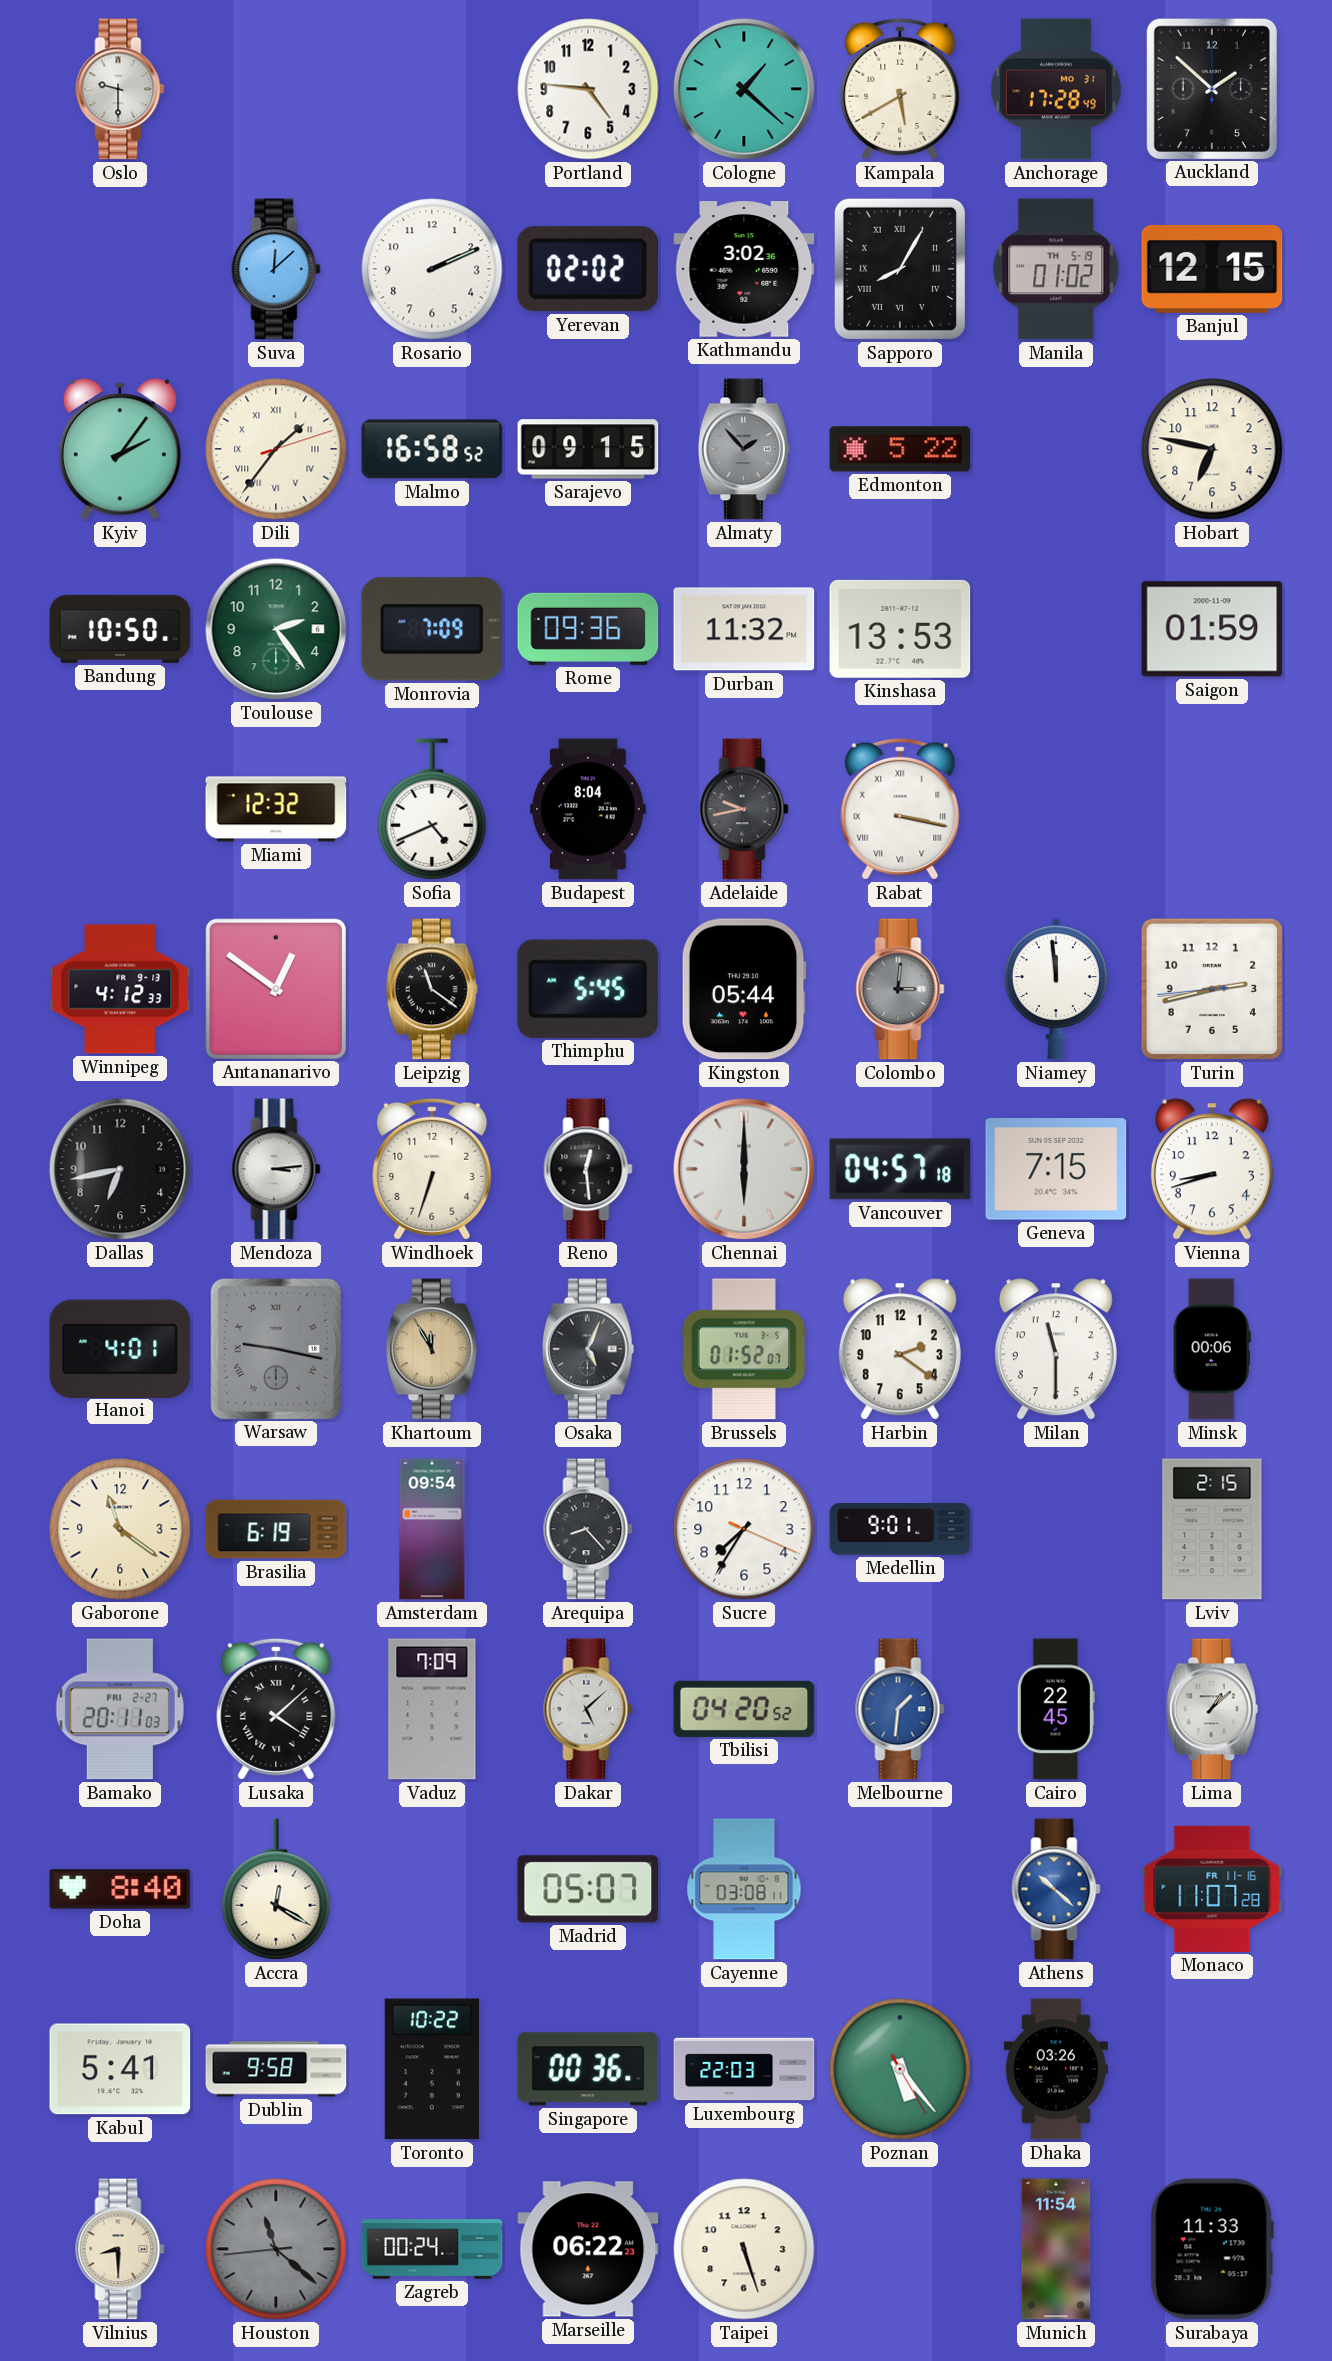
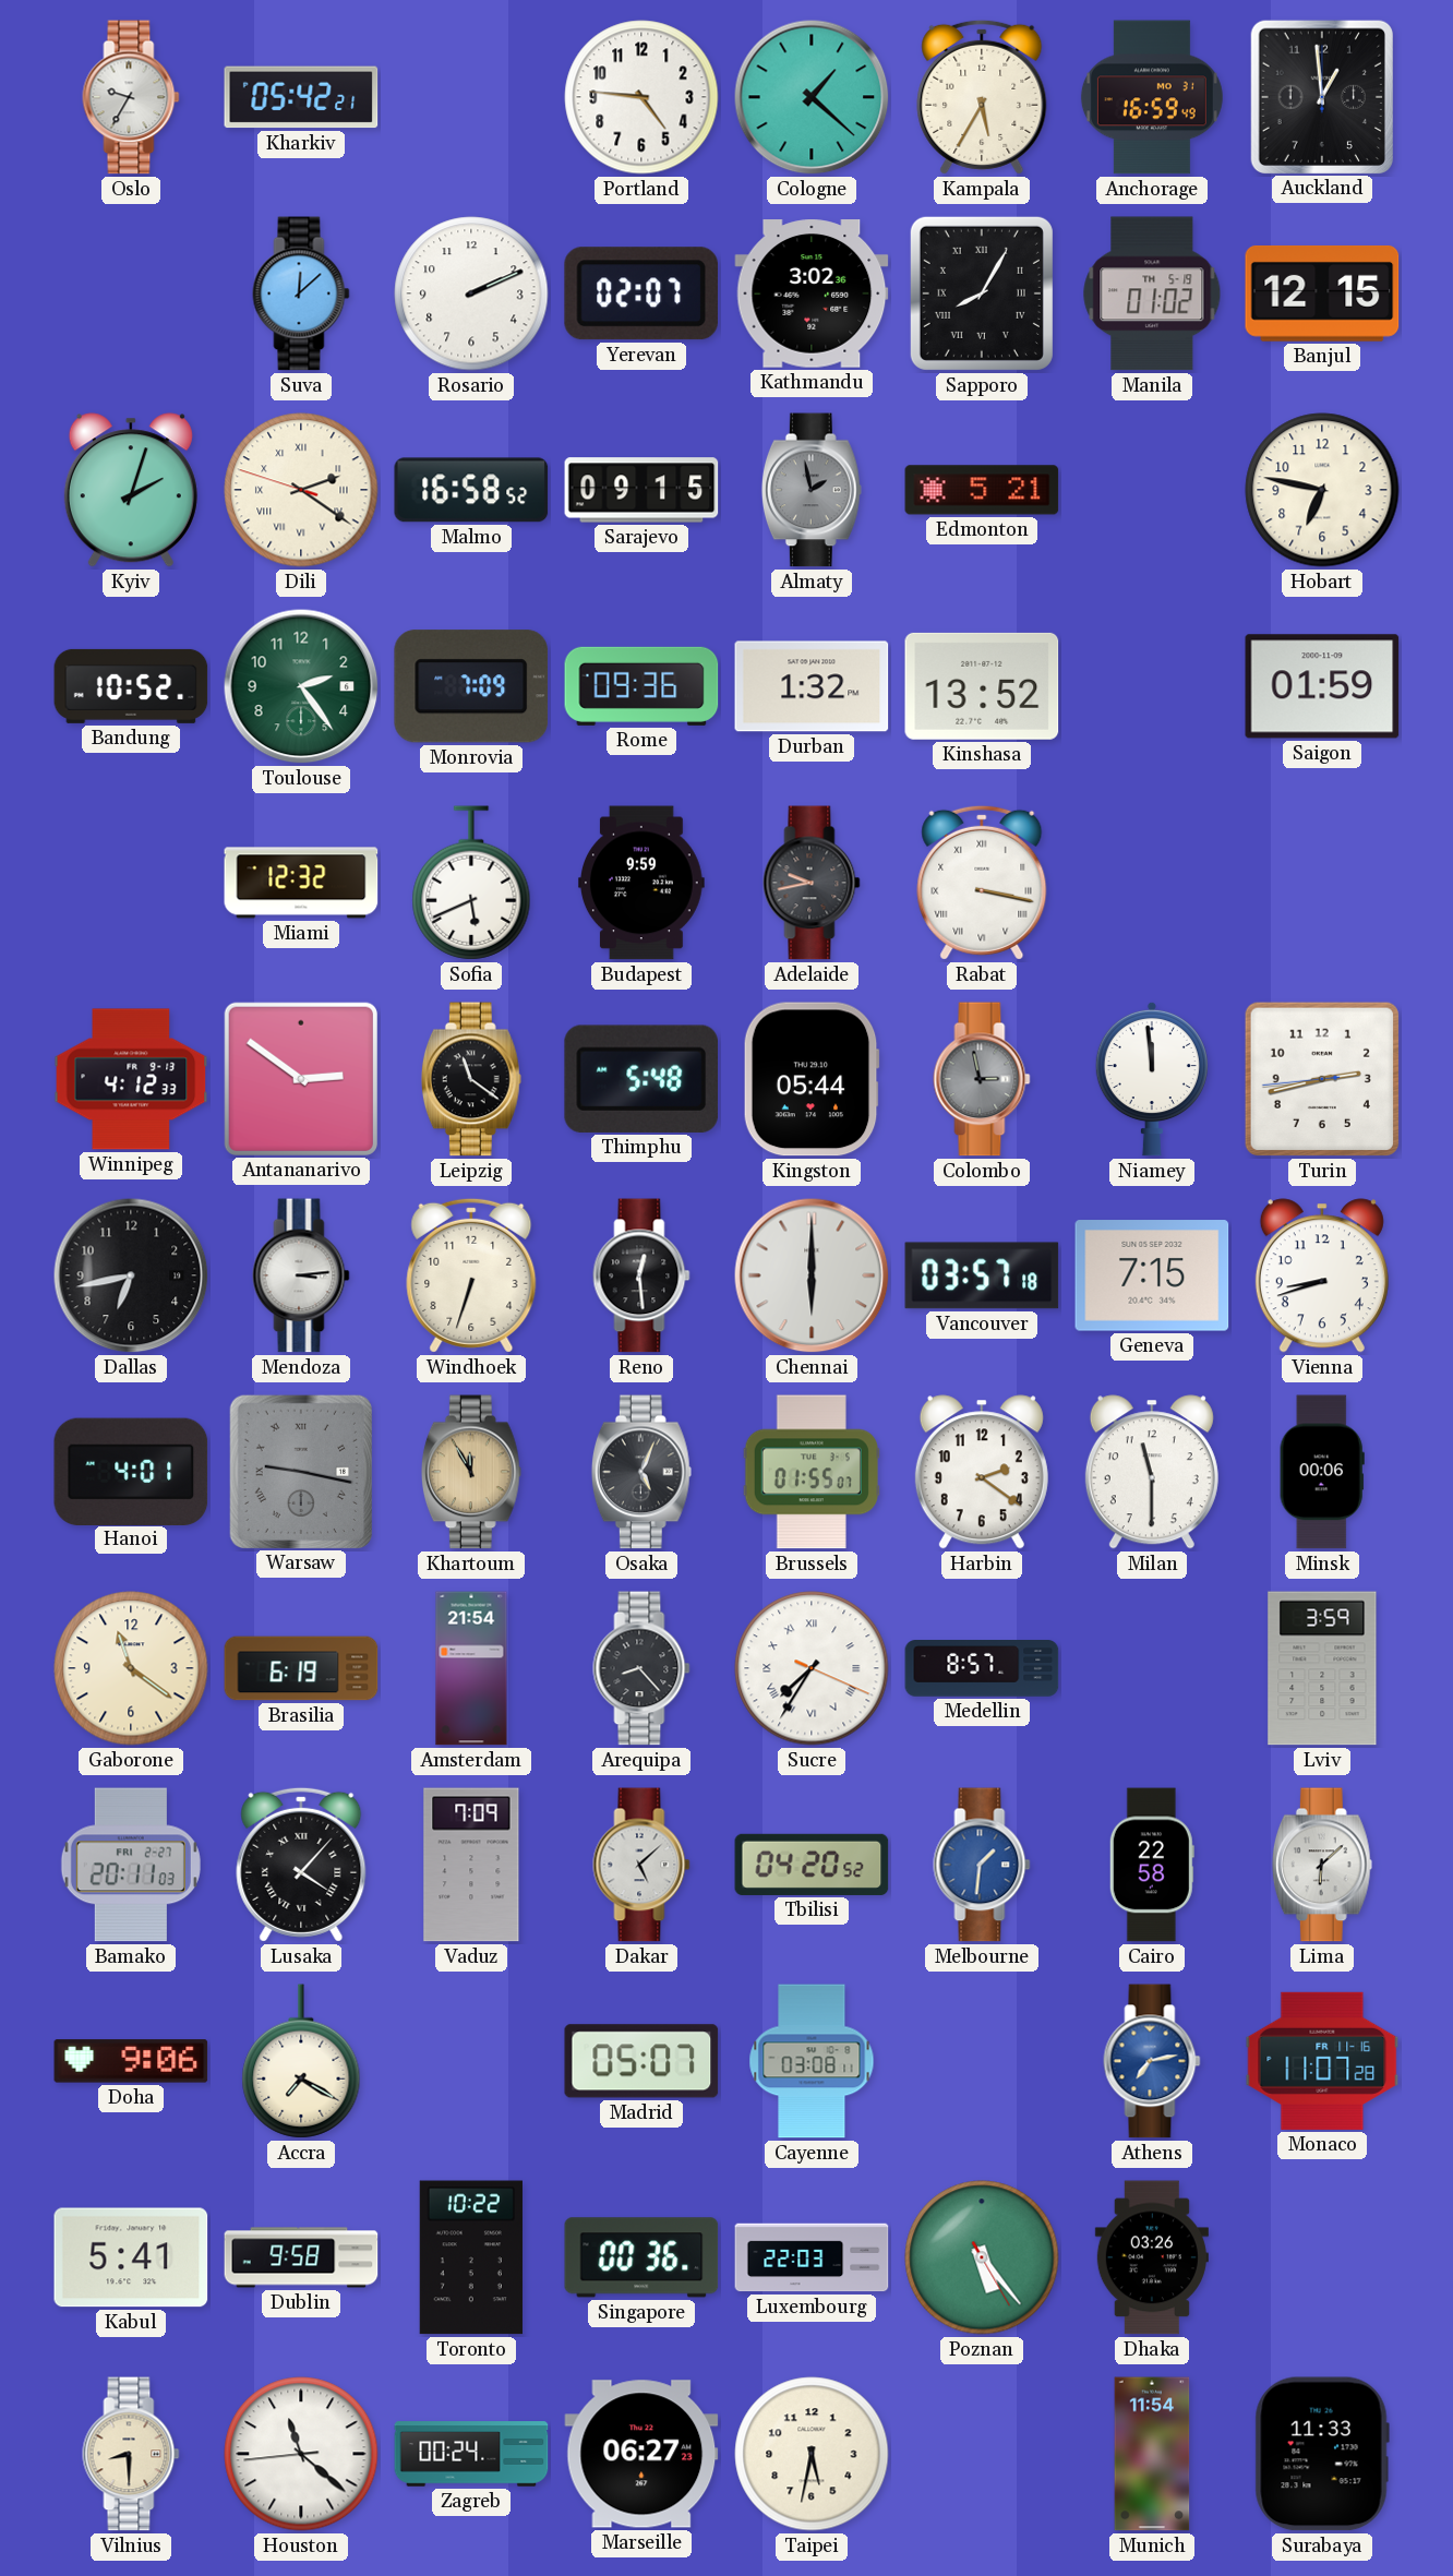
Oslo: 9:30 -> 9:35 (131, 97)
Kharkiv: none -> 05:42 (301, 97)
Kampala: 5:40 -> 5:35 (982, 97)
Anchorage: 17:28 -> 16:59 (1152, 97)
Auckland: 1:52 -> 12:59 (1321, 96)
Yerevan: 02:02 -> 02:07 (641, 293)
Kyiv: 2:06 -> 2:03 (131, 490)
Dili: 1:36 -> 2:20 (301, 490)
Almaty: 1:53 -> 1:58 (812, 490)
Edmonton: 5:22 -> 5:21 (982, 490)
Bandung: 10:50 -> 10:52 (131, 686)
Durban: 11:32 -> 1:32 (812, 686)
Kinshasa: 13:53 -> 13:52 (982, 686)
Sofia: 4:41 -> 5:41 (471, 883)
Budapest: 8:04 -> 9:59 (641, 883)
Antananarivo: 12:51 -> 2:51 (300, 1078)
Thimphu: 5:45 -> 5:48 (640, 1079)
Colombo: 3:01 -> 2:58 (982, 1079)
Vancouver: 04:57 -> 03:57 (982, 1275)
Brussels: 01:52 -> 01:55 (812, 1472)
Amsterdam: 09:54 -> 21:54 (471, 1668)
Sucre numerals: Arabic -> Roman (812, 1668)
Medellin: 9:01 -> 8:57 (982, 1669)
Lviv: 2:15 -> 3:59 (1322, 1668)
Lusaka: 4:08 -> 4:07 (301, 1865)
Cairo: 22:45 -> 22:58 (1152, 1865)
Lima: 1:08 -> 6:08 (1322, 1865)
Doha: 8:40 -> 9:06 (131, 2061)
Accra: 12:20 -> 7:20 (301, 2061)
Athens: 10:22 -> 7:13 (1152, 2061)
Houston dial: grey -> white (301, 2454)
Marseille: 06:22 -> 06:27 (641, 2454)
Taipei: 5:27 -> 5:32 (812, 2454)
